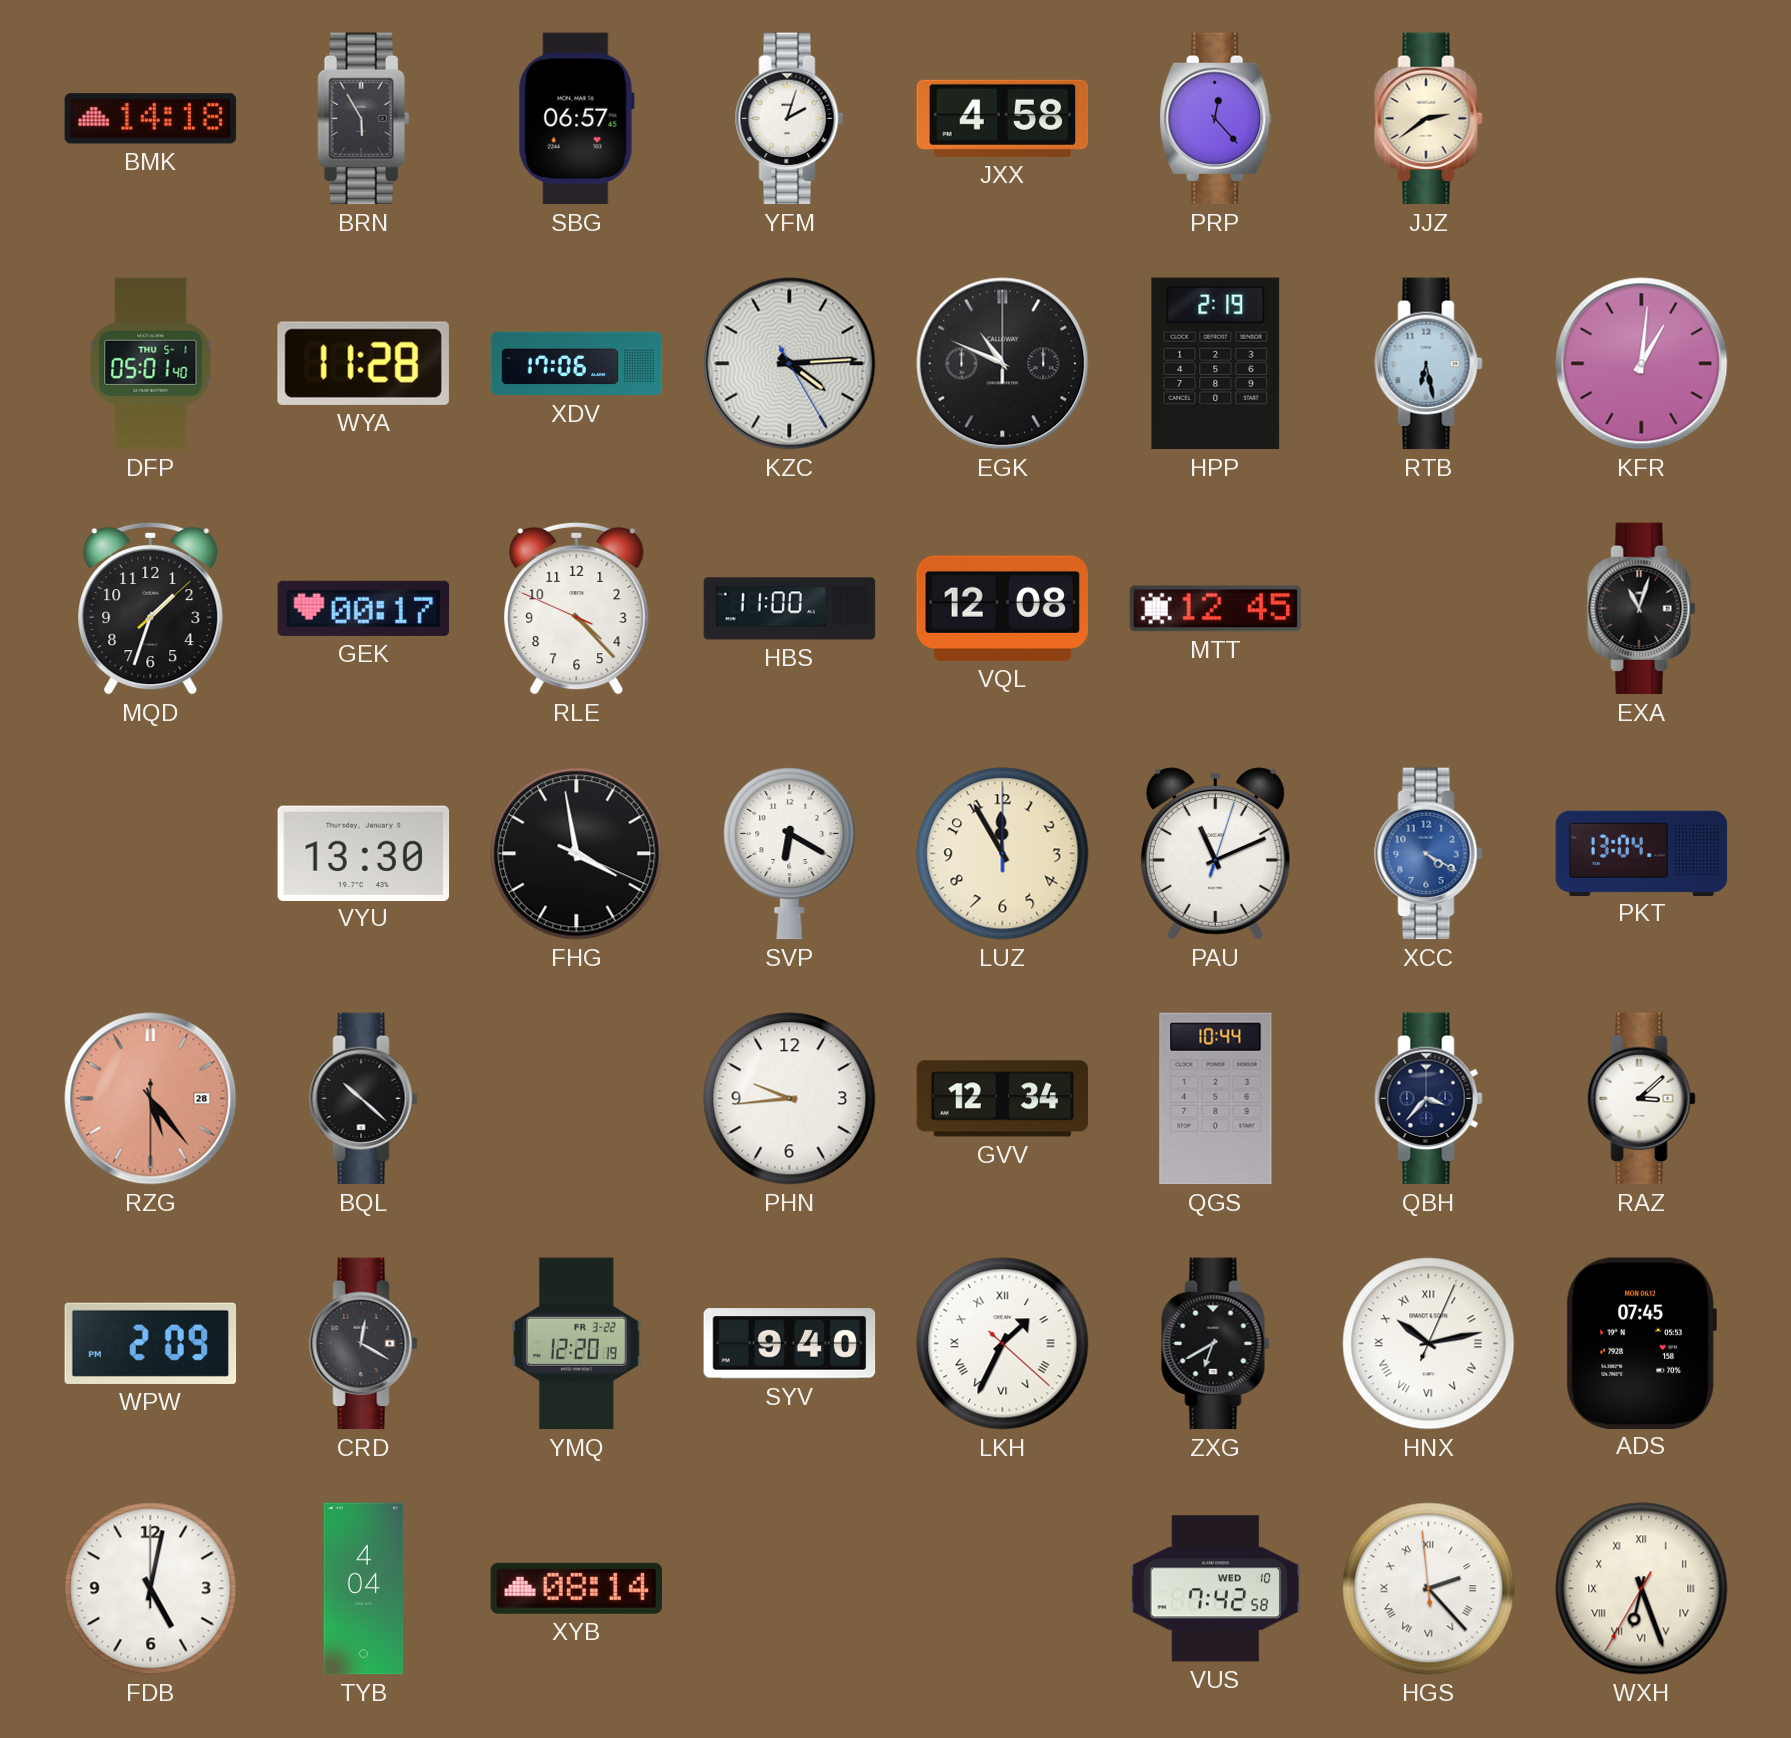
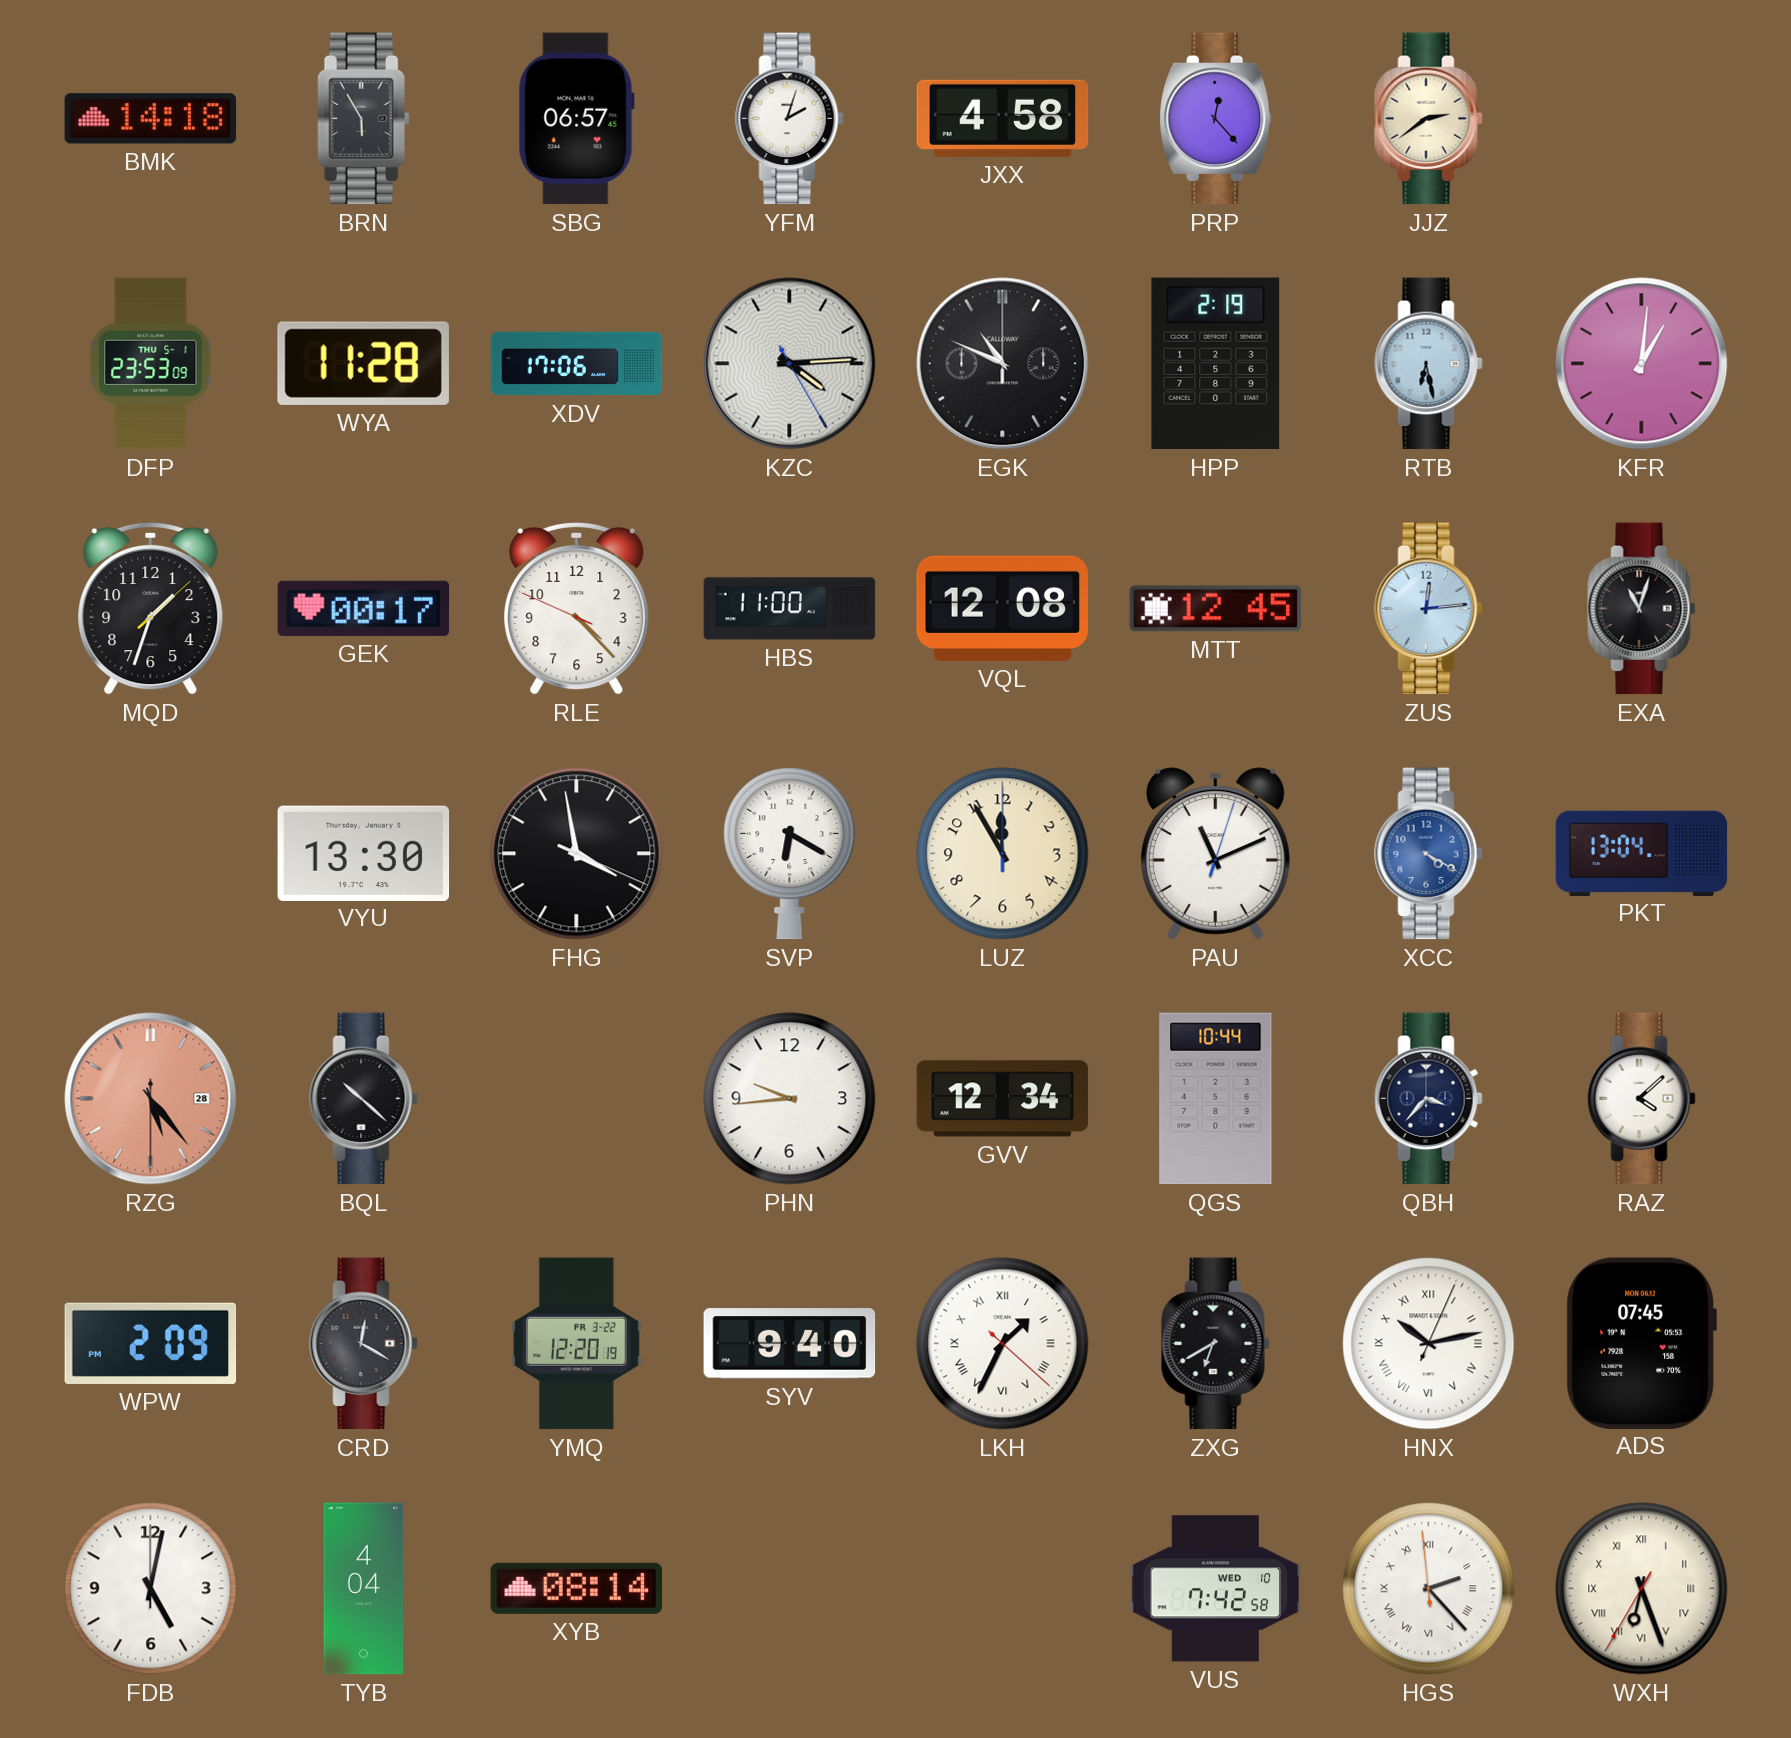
DFP: 05:01 -> 23:53 (151, 364)
ZUS: none -> 12:14 (1429, 609)
RAZ: 3:08 -> 4:08 (1642, 1099)
